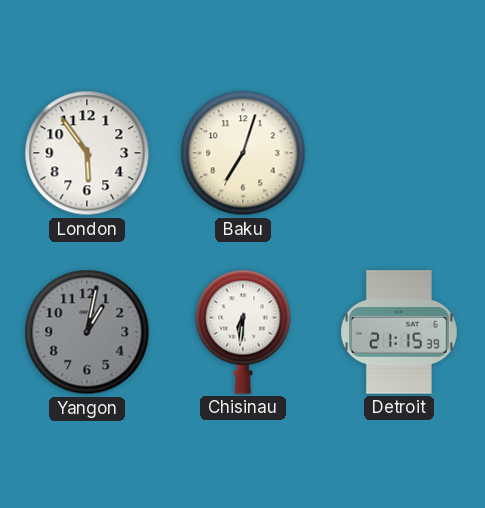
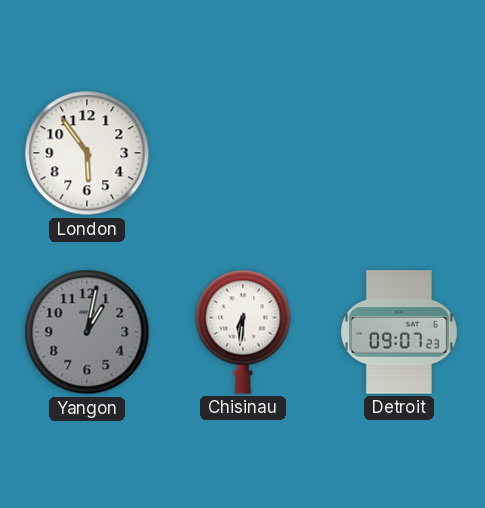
Baku: 7:03 -> none (243, 153)
Detroit: 21:15 -> 09:07 (399, 332)
